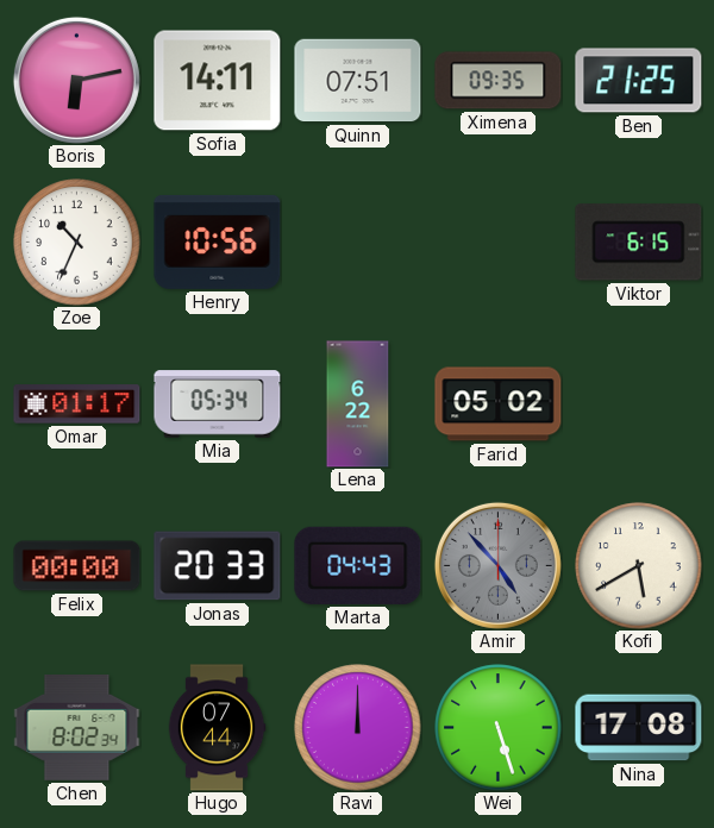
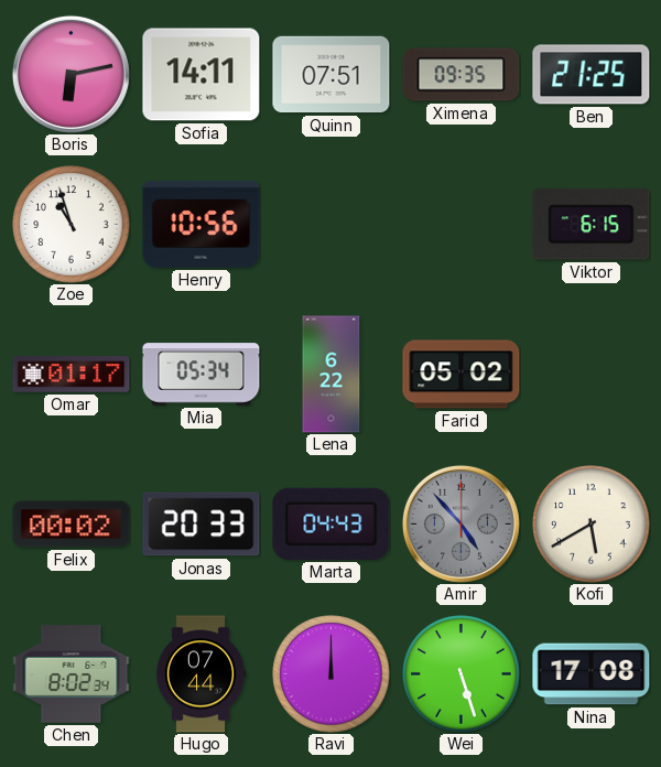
Zoe: 10:34 -> 10:57 (72, 225)
Felix: 00:00 -> 00:02 (72, 525)
